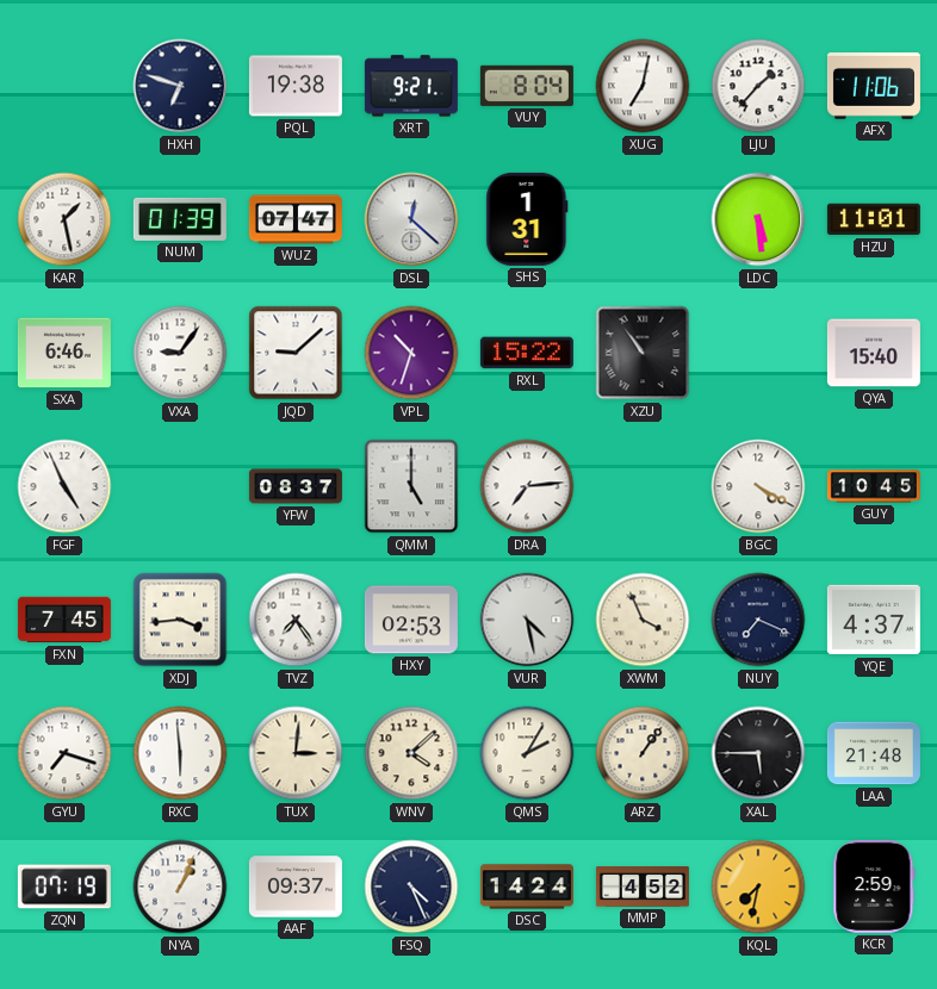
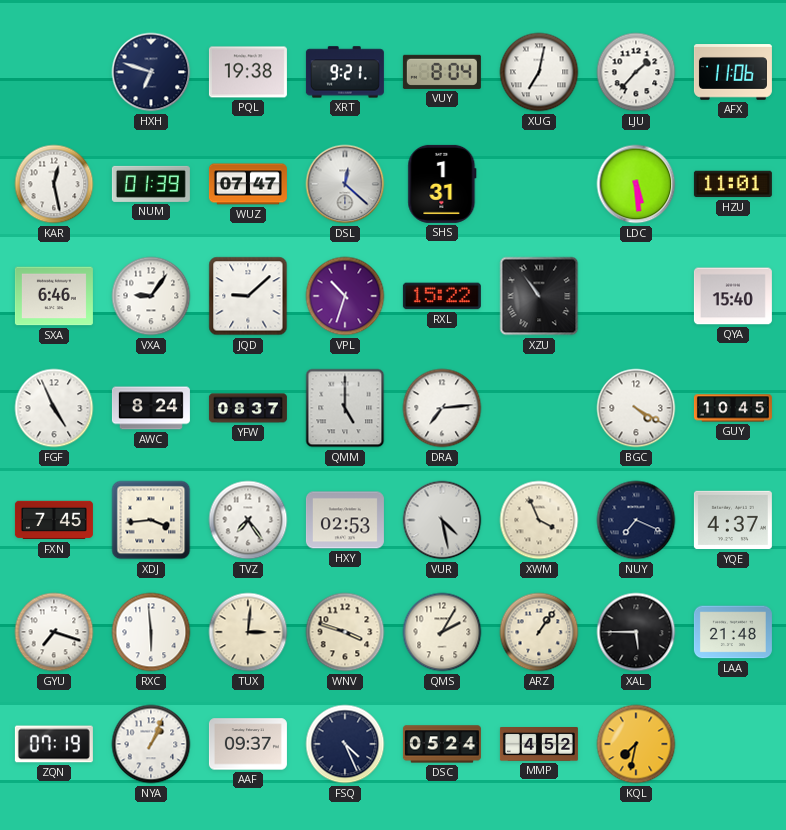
KAR: 1:28 -> 12:28 (54, 184)
AWC: none -> 8:24 (151, 408)
WNV: 4:08 -> 3:48 (345, 632)
DSC: 14:24 -> 05:24 (442, 744)
KCR: 2:59 -> none (874, 887)
